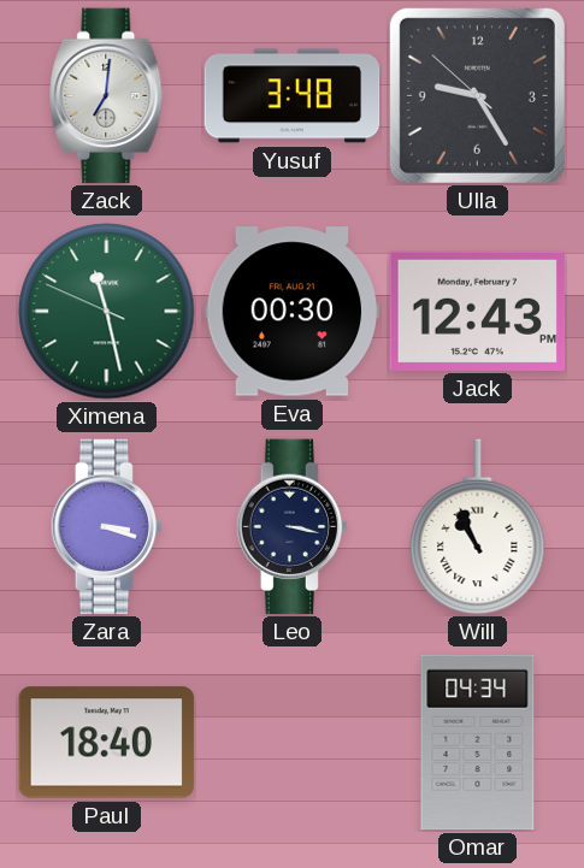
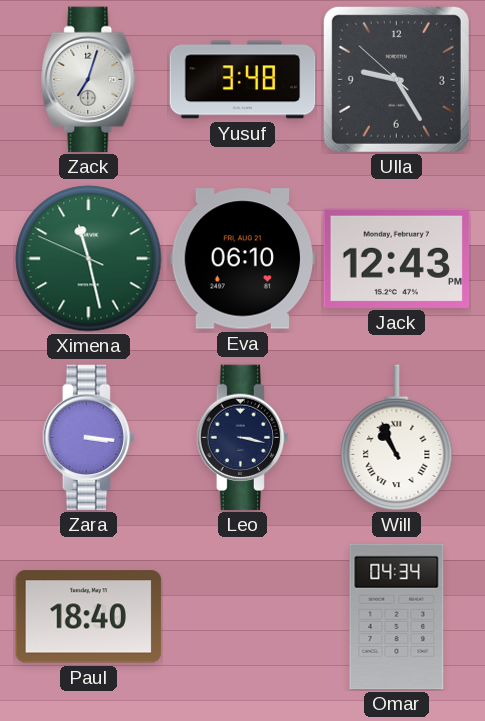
Zack: 7:01 -> 7:03 (89, 80)
Eva: 00:30 -> 06:10 (243, 259)
Zara: 3:18 -> 3:16 (88, 438)
